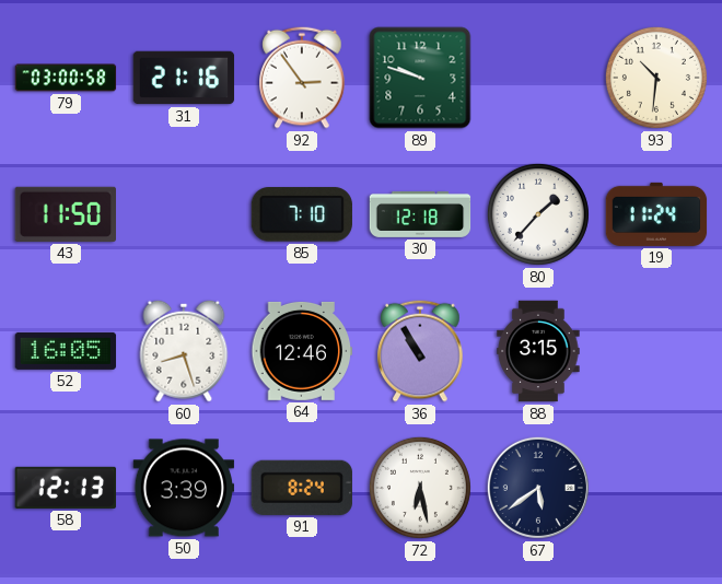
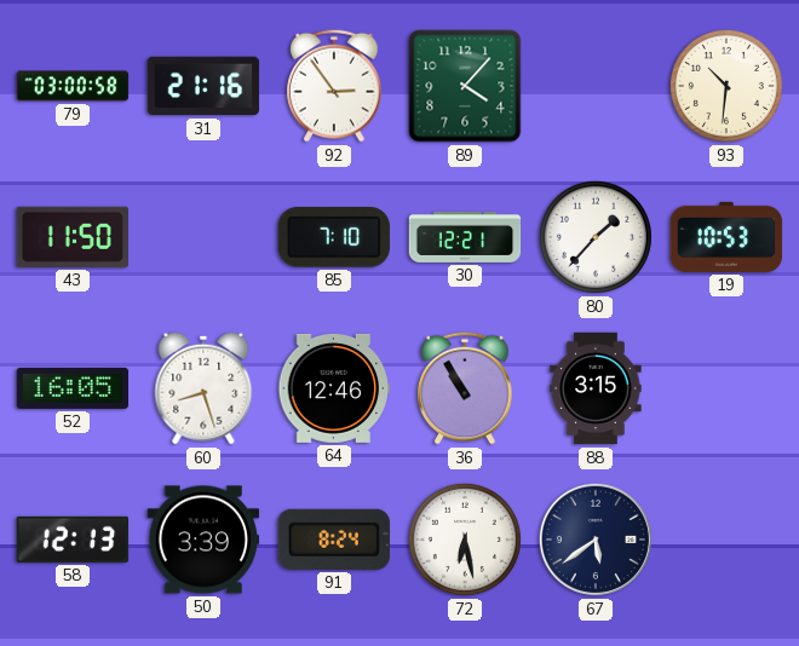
89: 9:48 -> 4:07 (465, 86)
30: 12:18 -> 12:21 (465, 237)
19: 11:24 -> 10:53 (726, 237)
